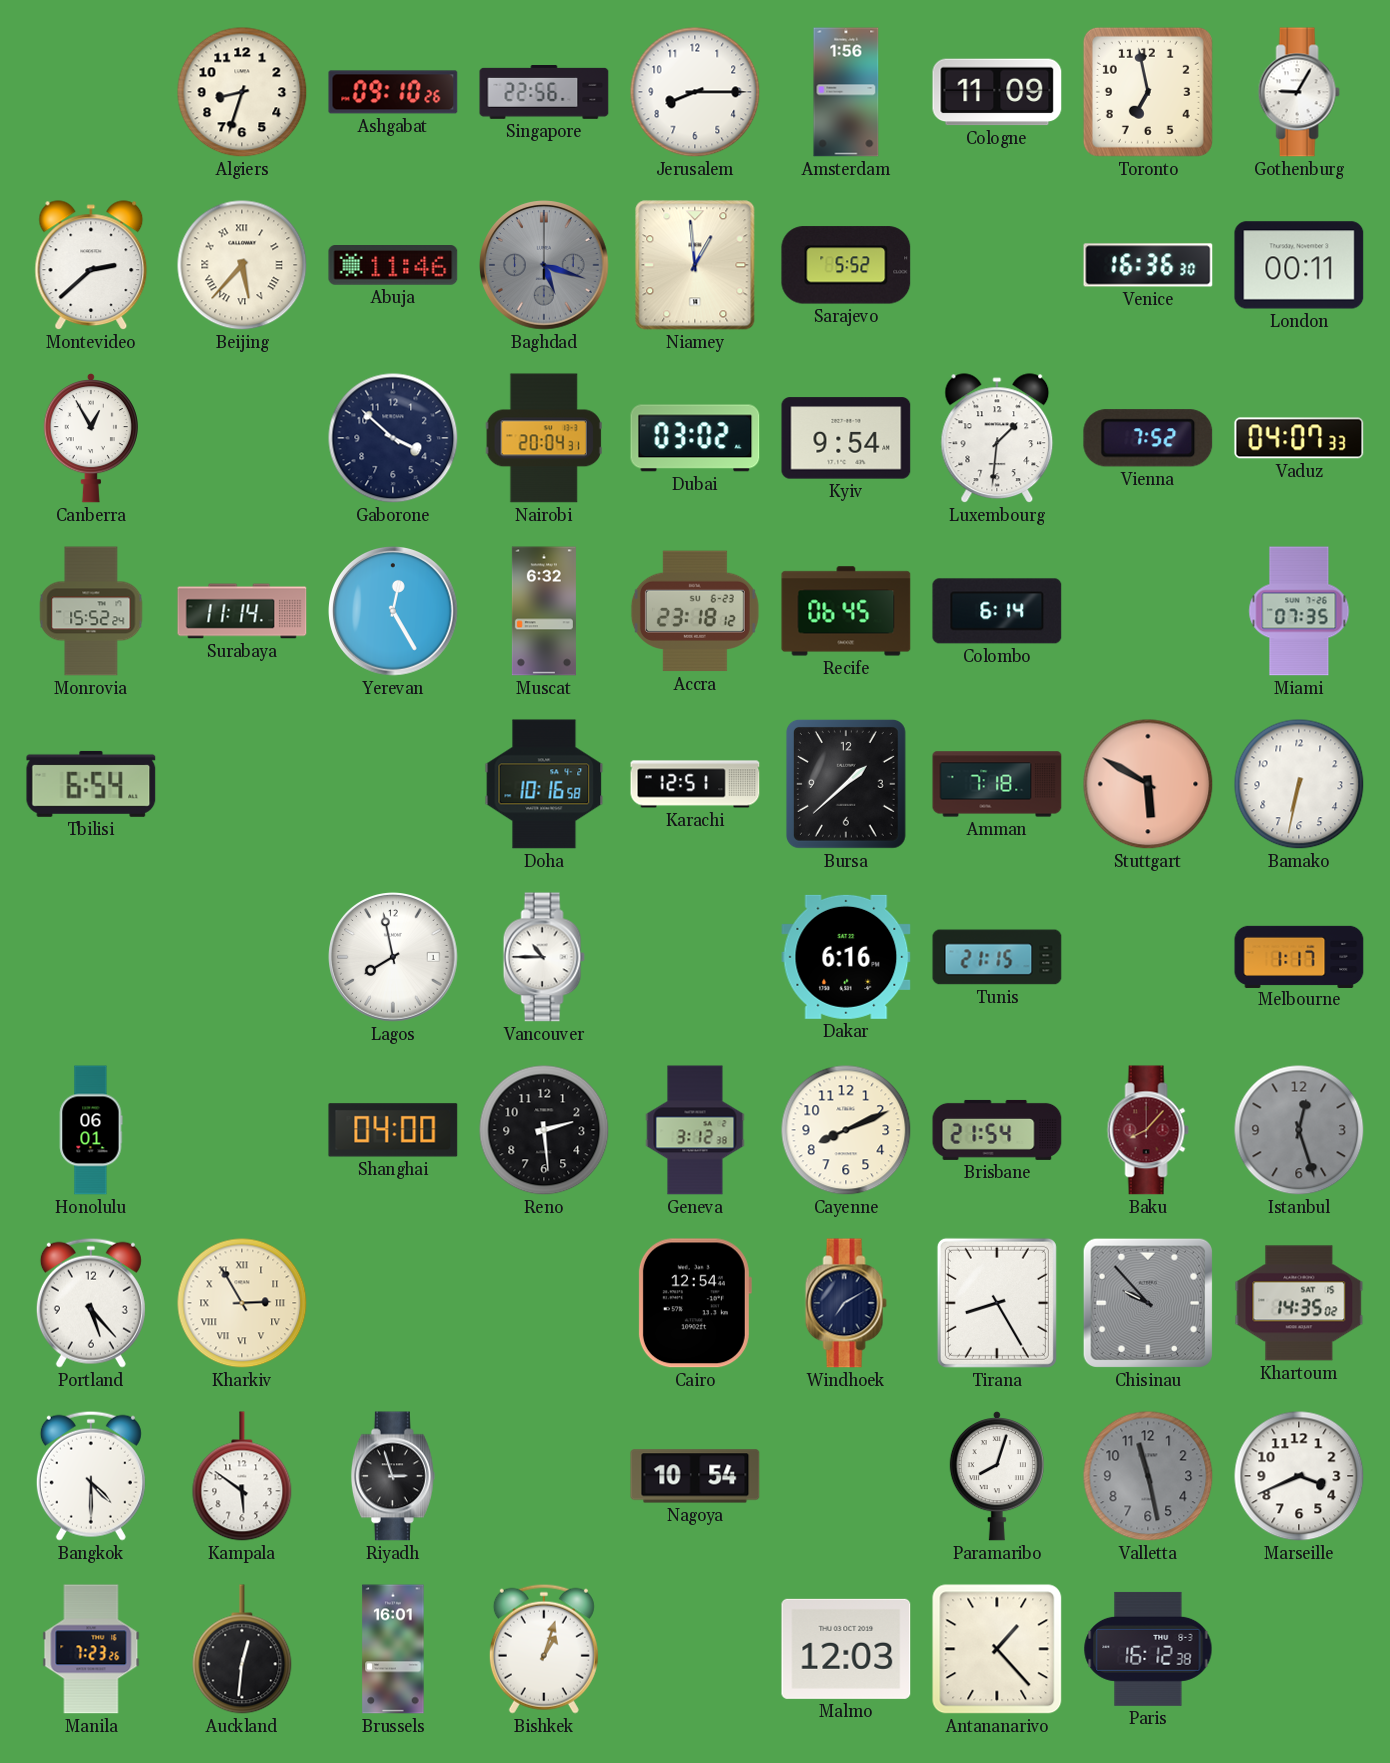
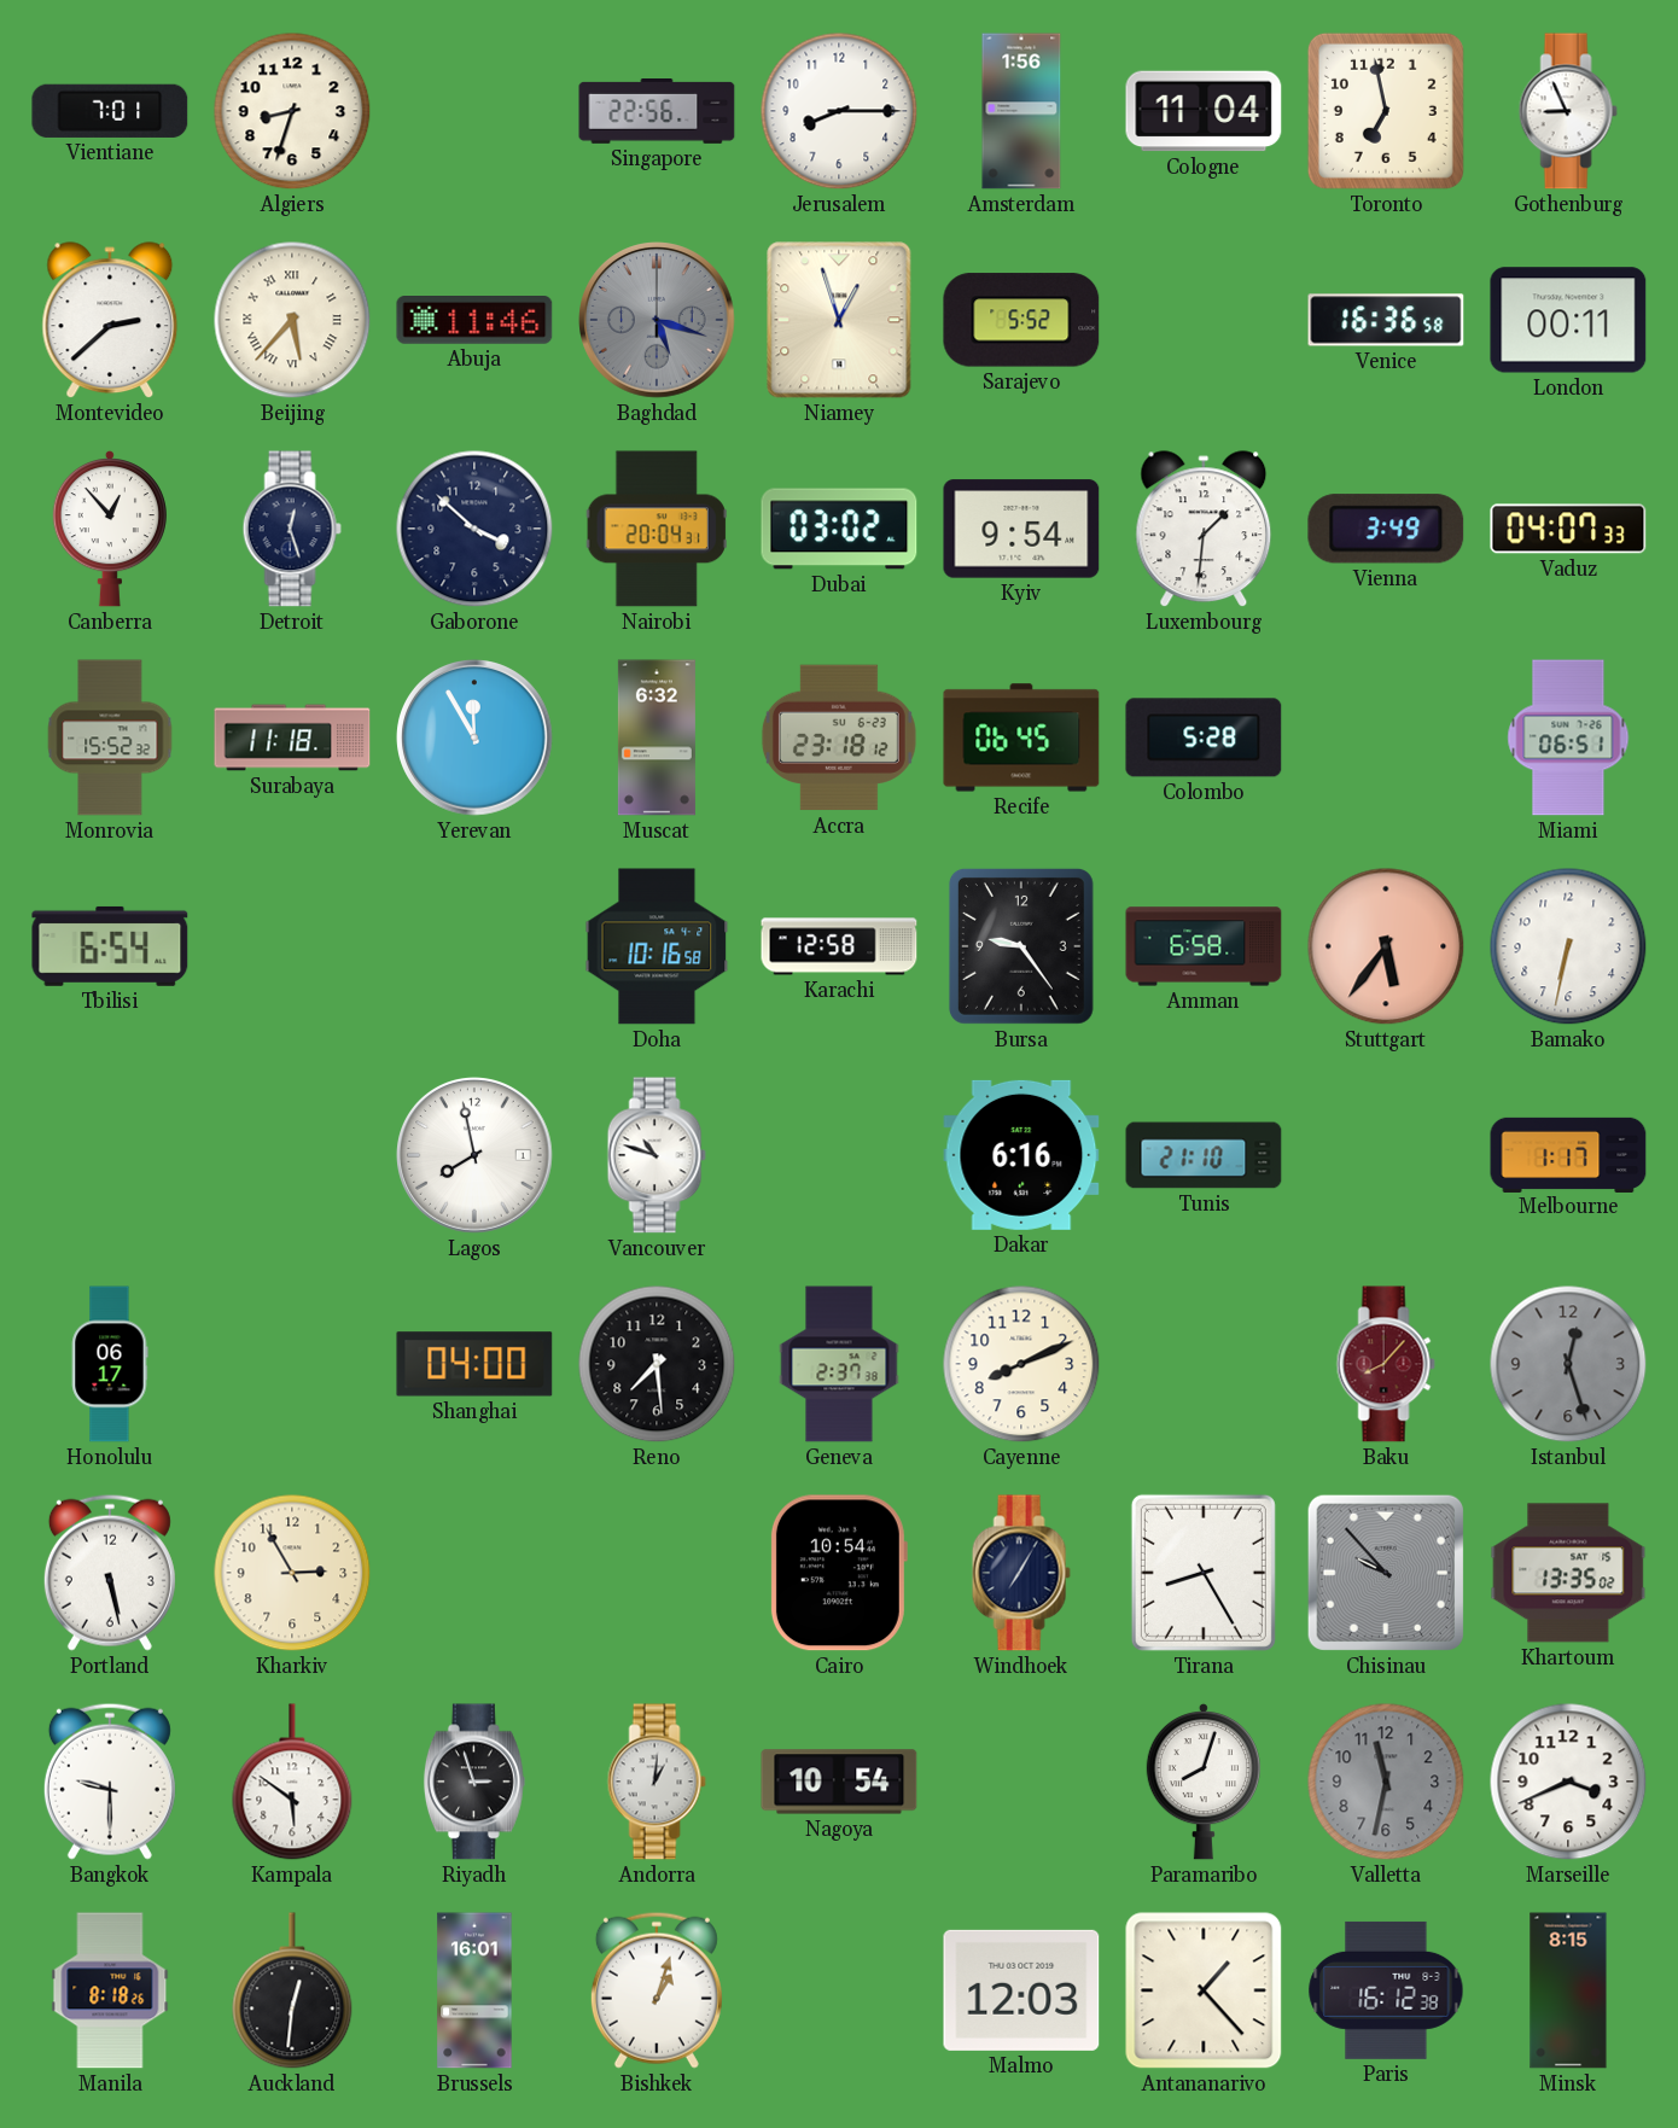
Vientiane: none -> 7:01 (110, 111)
Ashgabat: 09:10 -> none (393, 92)
Cologne: 11:09 -> 11:04 (1204, 111)
Gothenburg: 9:05 -> 8:56 (1568, 111)
Niamey: 12:59 -> 12:57 (839, 320)
Venice: 16:36:30 -> 16:36:58 (1386, 320)
Canberra: 12:55 -> 12:53 (110, 529)
Detroit: none -> 12:27 (292, 529)
Vienna: 7:52 -> 3:49 (1386, 529)
Monrovia: 15:52:24 -> 15:52:32 (110, 737)
Surabaya: 11:14 -> 11:18 (292, 737)
Yerevan: 12:25 -> 11:55 (474, 737)
Colombo: 6:14 -> 5:28 (1204, 737)
Miami: 07:35 -> 06:51 (1568, 737)
Karachi: 12:51 -> 12:58 (839, 946)
Bursa: 1:38 -> 9:24 (1021, 946)
Amman: 7:18 -> 6:58 (1204, 946)
Stuttgart: 5:50 -> 5:36 (1386, 946)
Vancouver: 10:45 -> 10:48 (657, 1155)
Tunis: 21:15 -> 21:10 (1204, 1155)
Honolulu: 06:01 -> 06:17 (110, 1364)
Reno: 2:29 -> 7:29 (657, 1364)
Geneva: 3:12 -> 2:37 (839, 1364)
Brisbane: 21:54 -> none (997, 1130)
Portland: 5:23 -> 5:28 (110, 1573)
Kharkiv numerals: Roman -> Arabic (292, 1573)
Cairo: 12:54 -> 10:54 (838, 1573)
Windhoek: 7:10 -> 7:05 (1021, 1573)
Khartoum: 14:35 -> 13:35 (1568, 1573)
Bangkok: 4:30 -> 9:30 (110, 1782)
Andorra: none -> 1:01 (657, 1782)
Valletta: 11:28 -> 11:32 (1386, 1782)
Manila: 7:23 -> 8:18 (110, 1990)
Minsk: none -> 8:15 (1568, 1990)
